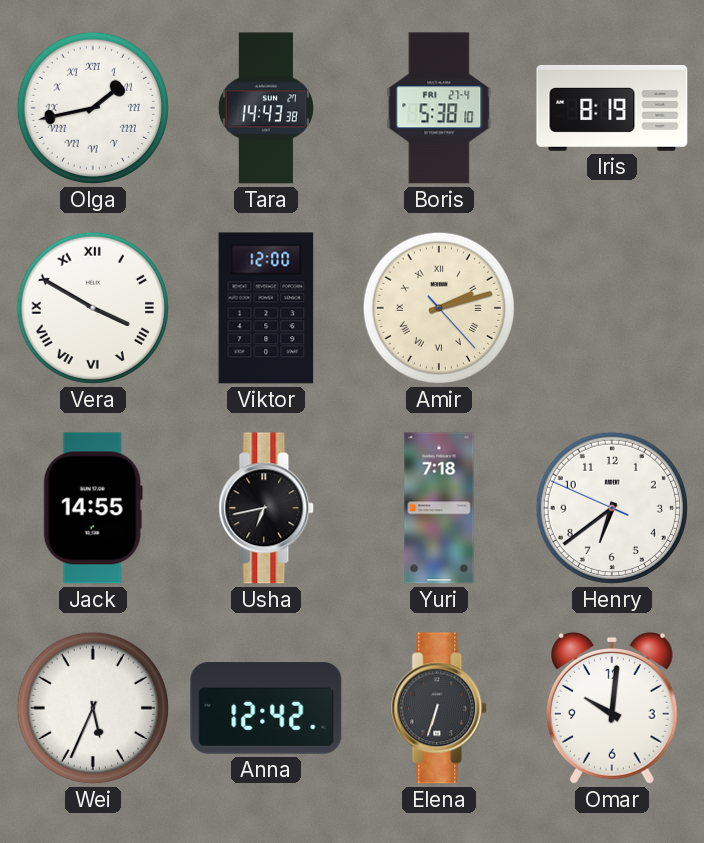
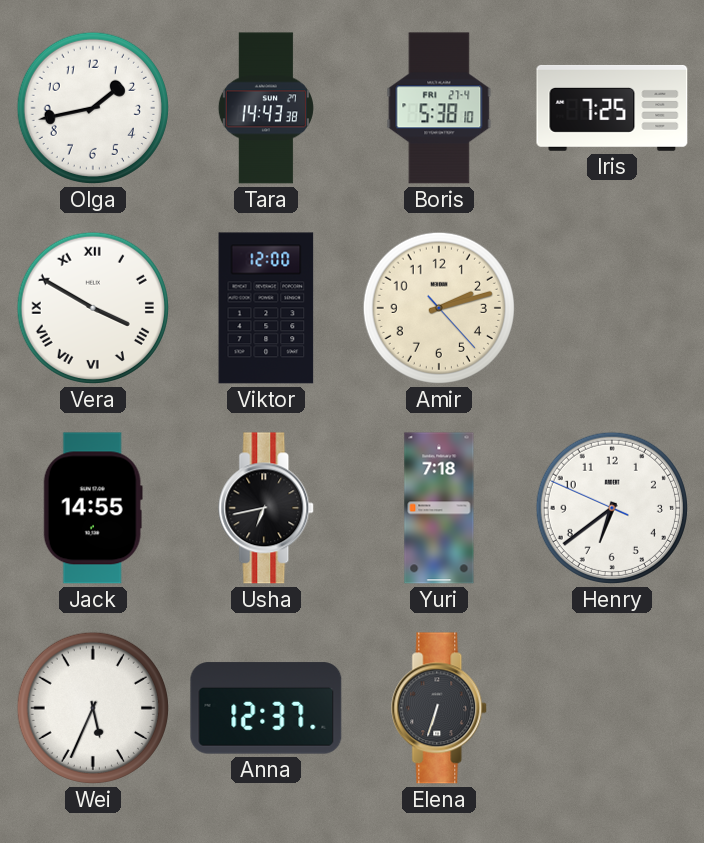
Olga numerals: Roman -> Arabic (93, 108)
Iris: 8:19 -> 7:25 (612, 108)
Amir numerals: Roman -> Arabic (439, 308)
Anna: 12:42 -> 12:37 (266, 708)
Omar: 10:01 -> none (612, 708)
